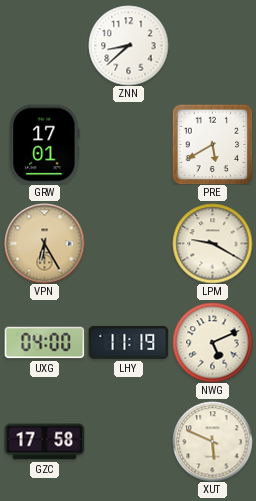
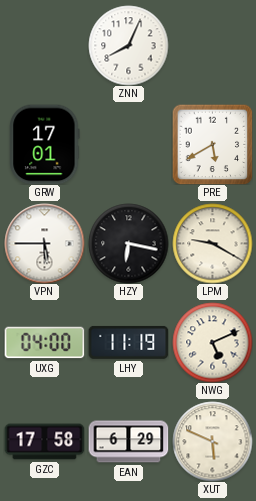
ZNN: 8:38 -> 8:04 (128, 45)
VPN: 6:25 -> 5:45 (44, 243)
VPN dial: champagne -> white (44, 243)
HZY: none -> 6:17 (128, 243)
EAN: none -> 6:29 (128, 442)
